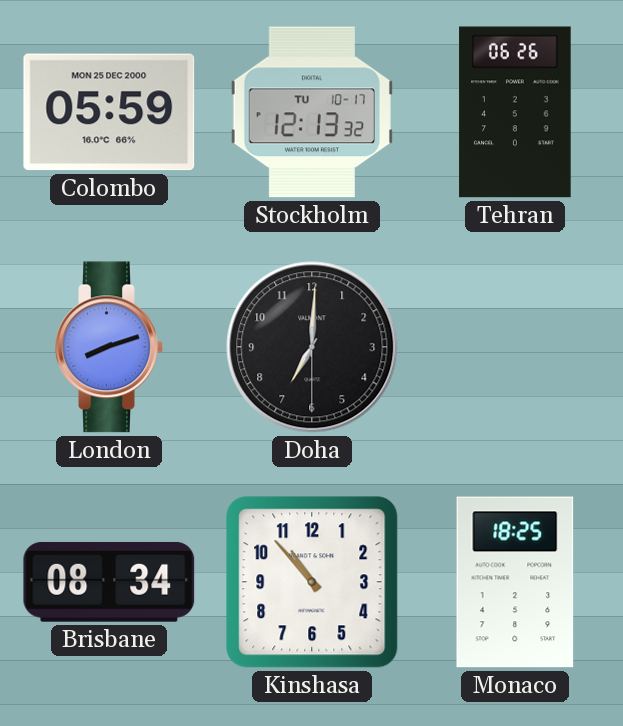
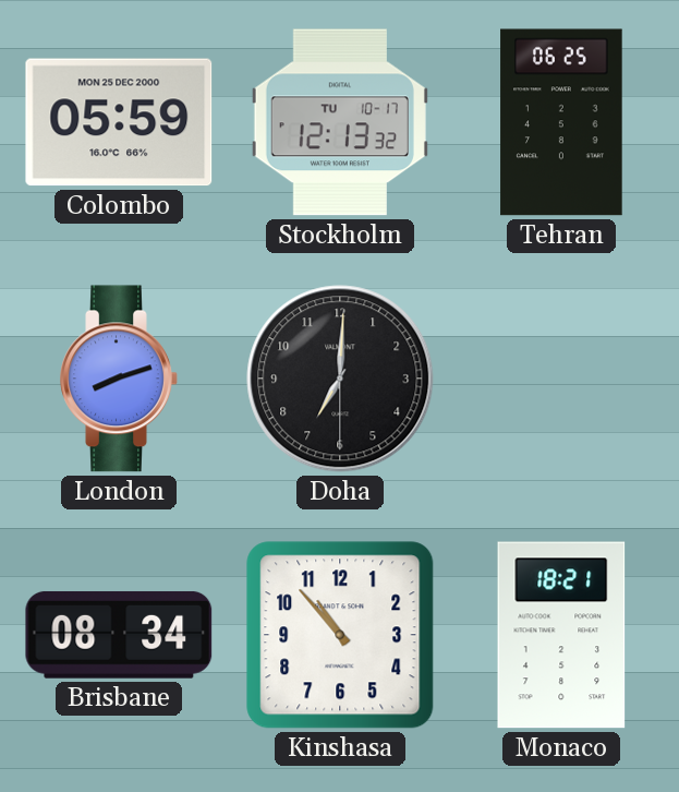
Tehran: 06:26 -> 06:25 (561, 122)
Monaco: 18:25 -> 18:21 (561, 635)
